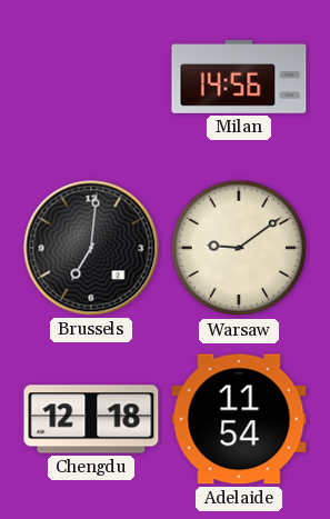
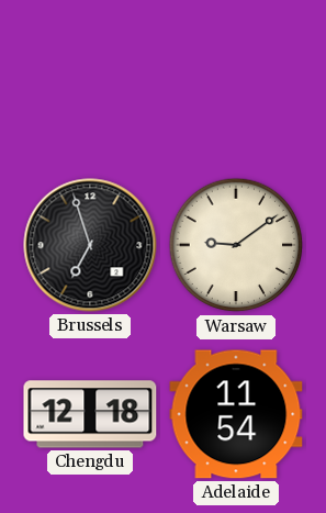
Milan: 14:56 -> none (239, 77)
Brussels: 7:01 -> 6:57 (90, 245)
